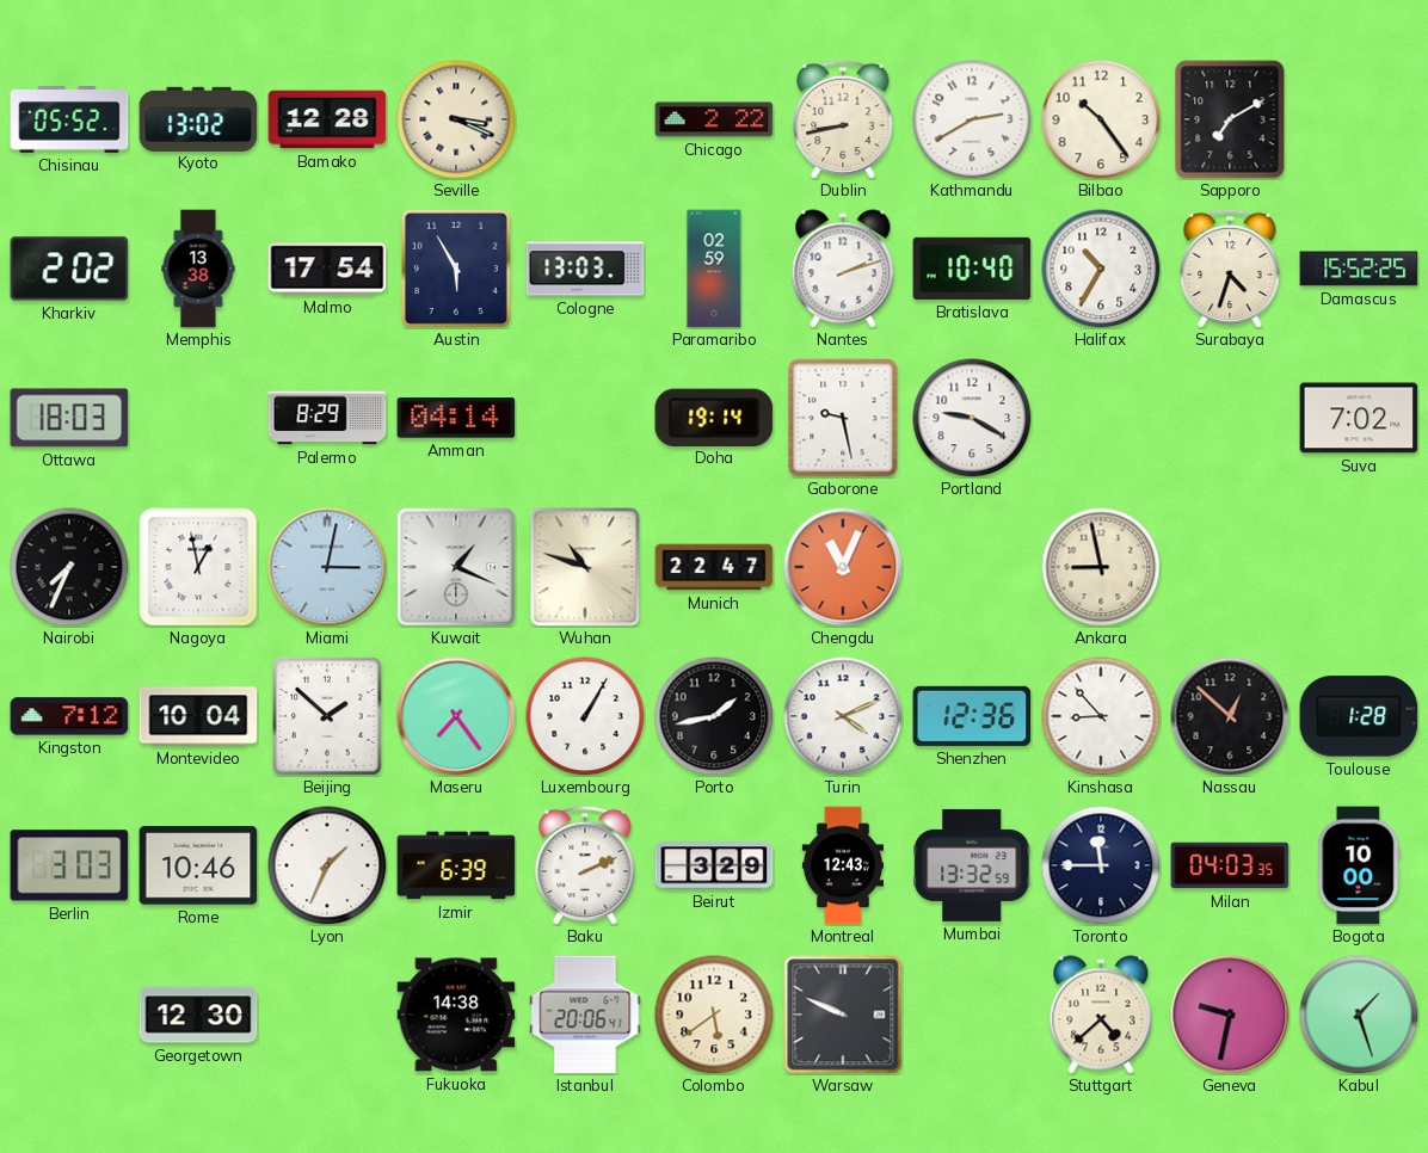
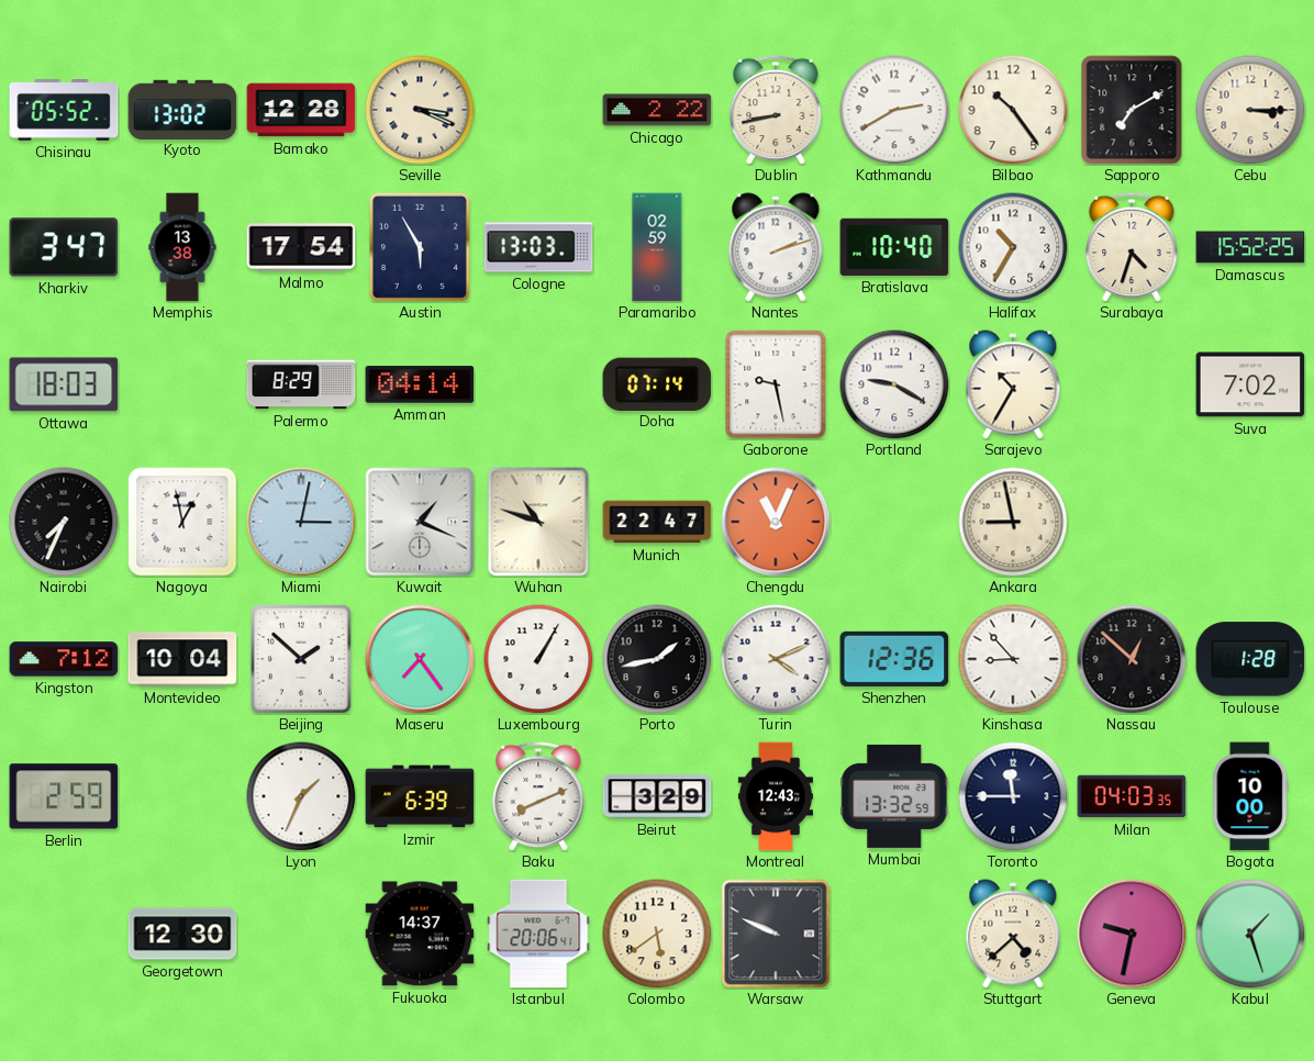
Cebu: none -> 3:15 (1250, 110)
Kharkiv: 2:02 -> 3:47 (64, 247)
Doha: 19:14 -> 07:14 (657, 383)
Sarajevo: none -> 10:35 (1013, 384)
Berlin: 3:03 -> 2:59 (64, 796)
Rome: 10:46 -> none (198, 865)
Baku: 2:11 -> 8:11 (538, 796)
Fukuoka: 14:38 -> 14:37 (420, 934)
